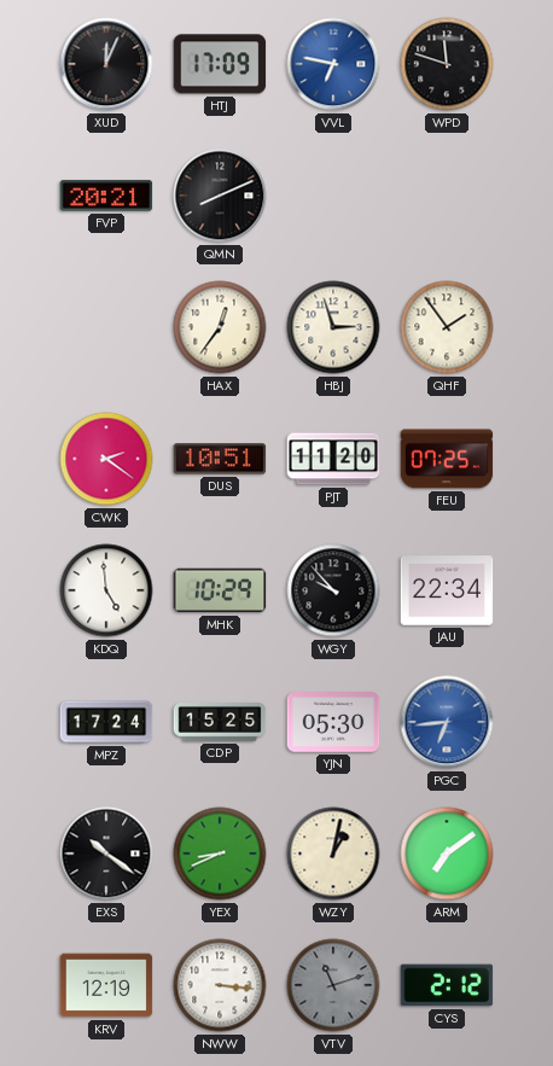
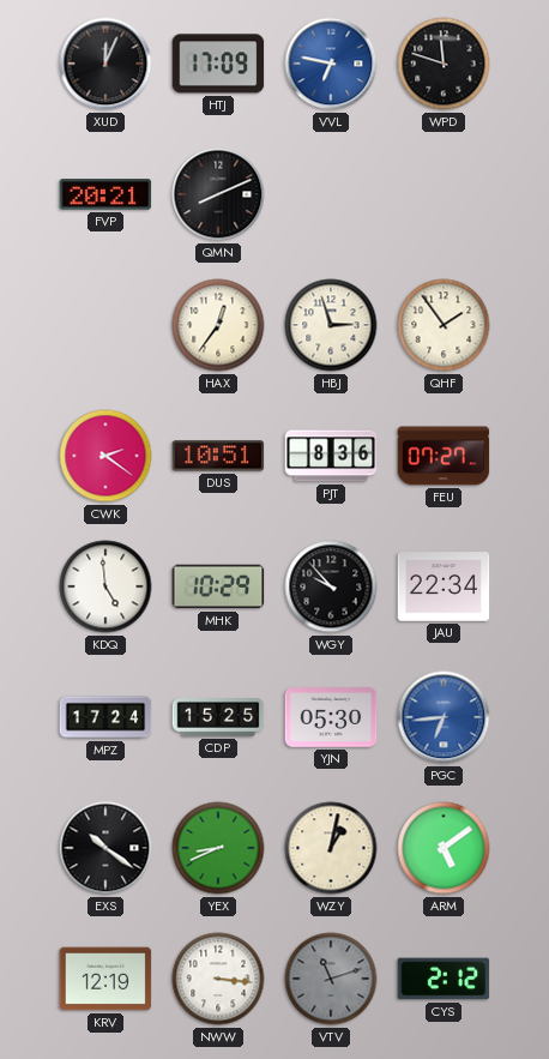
PJT: 11:20 -> 8:36 (331, 456)
FEU: 07:25 -> 07:27 (444, 456)
ARM: 7:09 -> 5:09 (444, 848)
